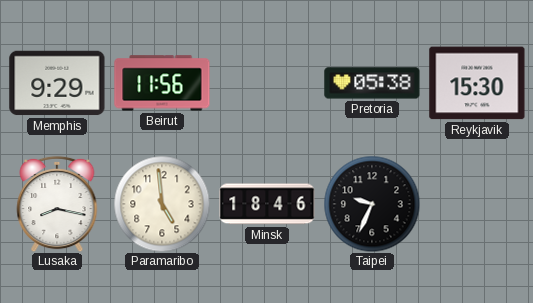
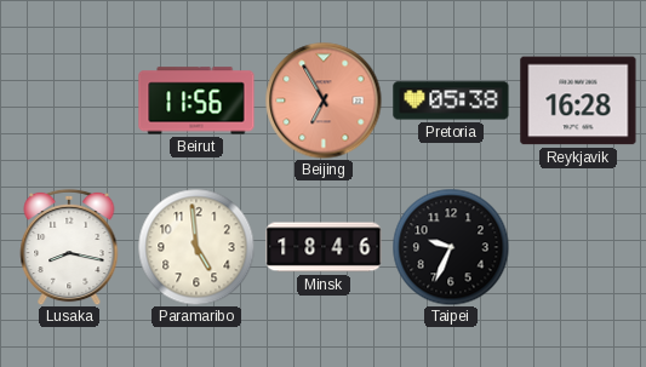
Memphis: 9:29 -> none (57, 83)
Beijing: none -> 6:55 (324, 101)
Reykjavik: 15:30 -> 16:28 (578, 101)
